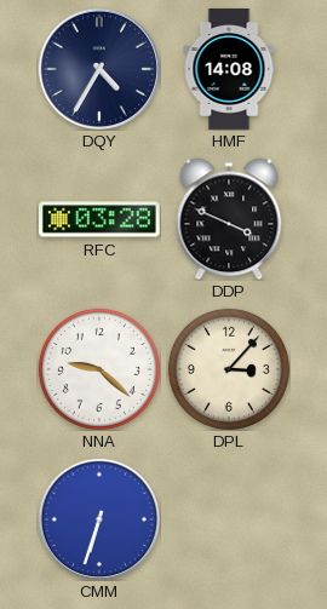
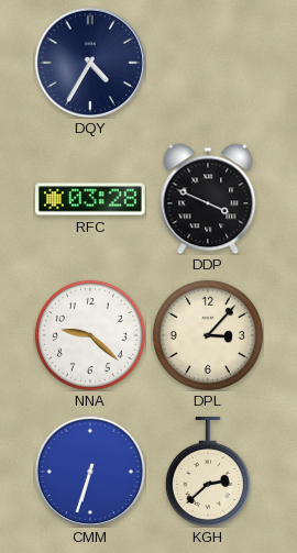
HMF: 14:08 -> none (229, 69)
KGH: none -> 2:38 (208, 472)
